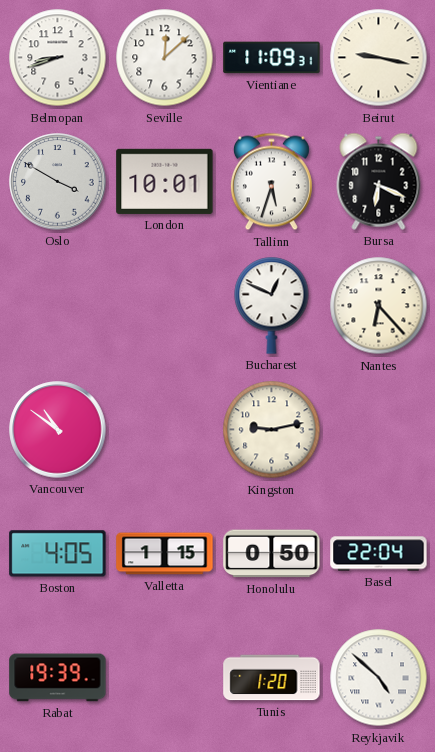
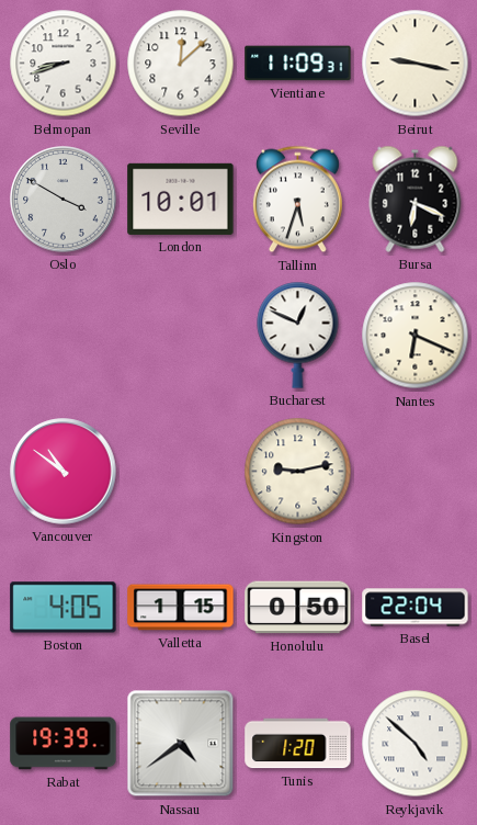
Nantes: 6:23 -> 6:19 (416, 336)
Nassau: none -> 4:39 (181, 744)
